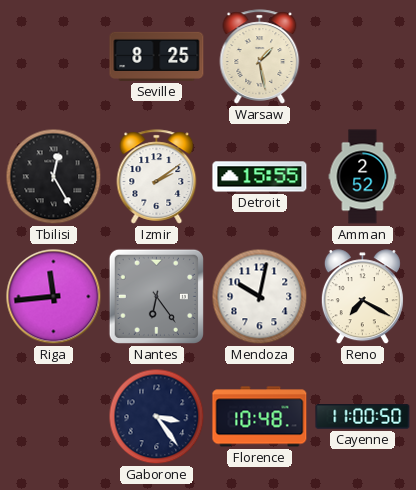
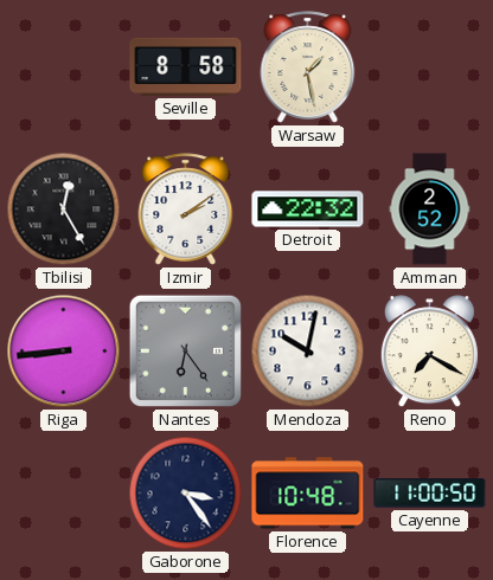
Seville: 8:25 -> 8:58 (186, 66)
Detroit: 15:55 -> 22:32 (308, 210)
Riga: 11:44 -> 8:44 (64, 352)
